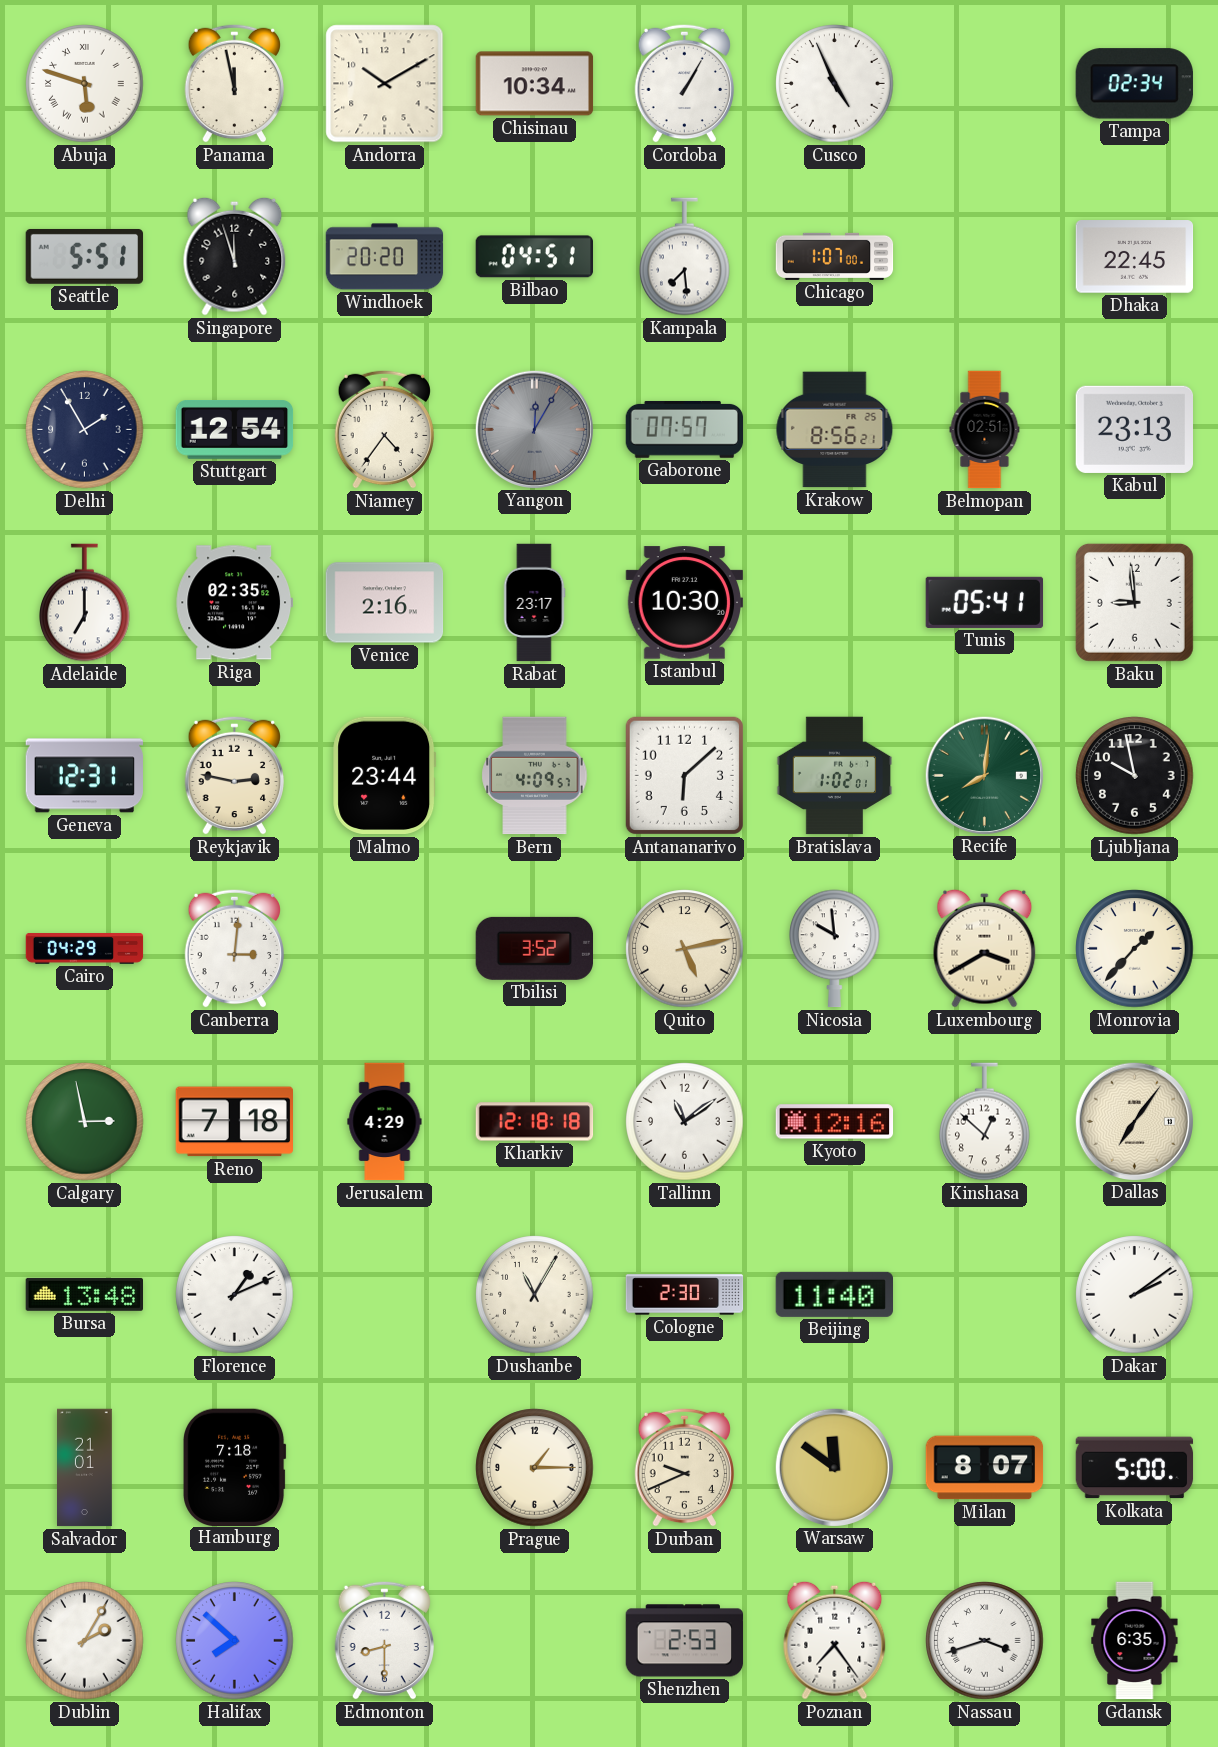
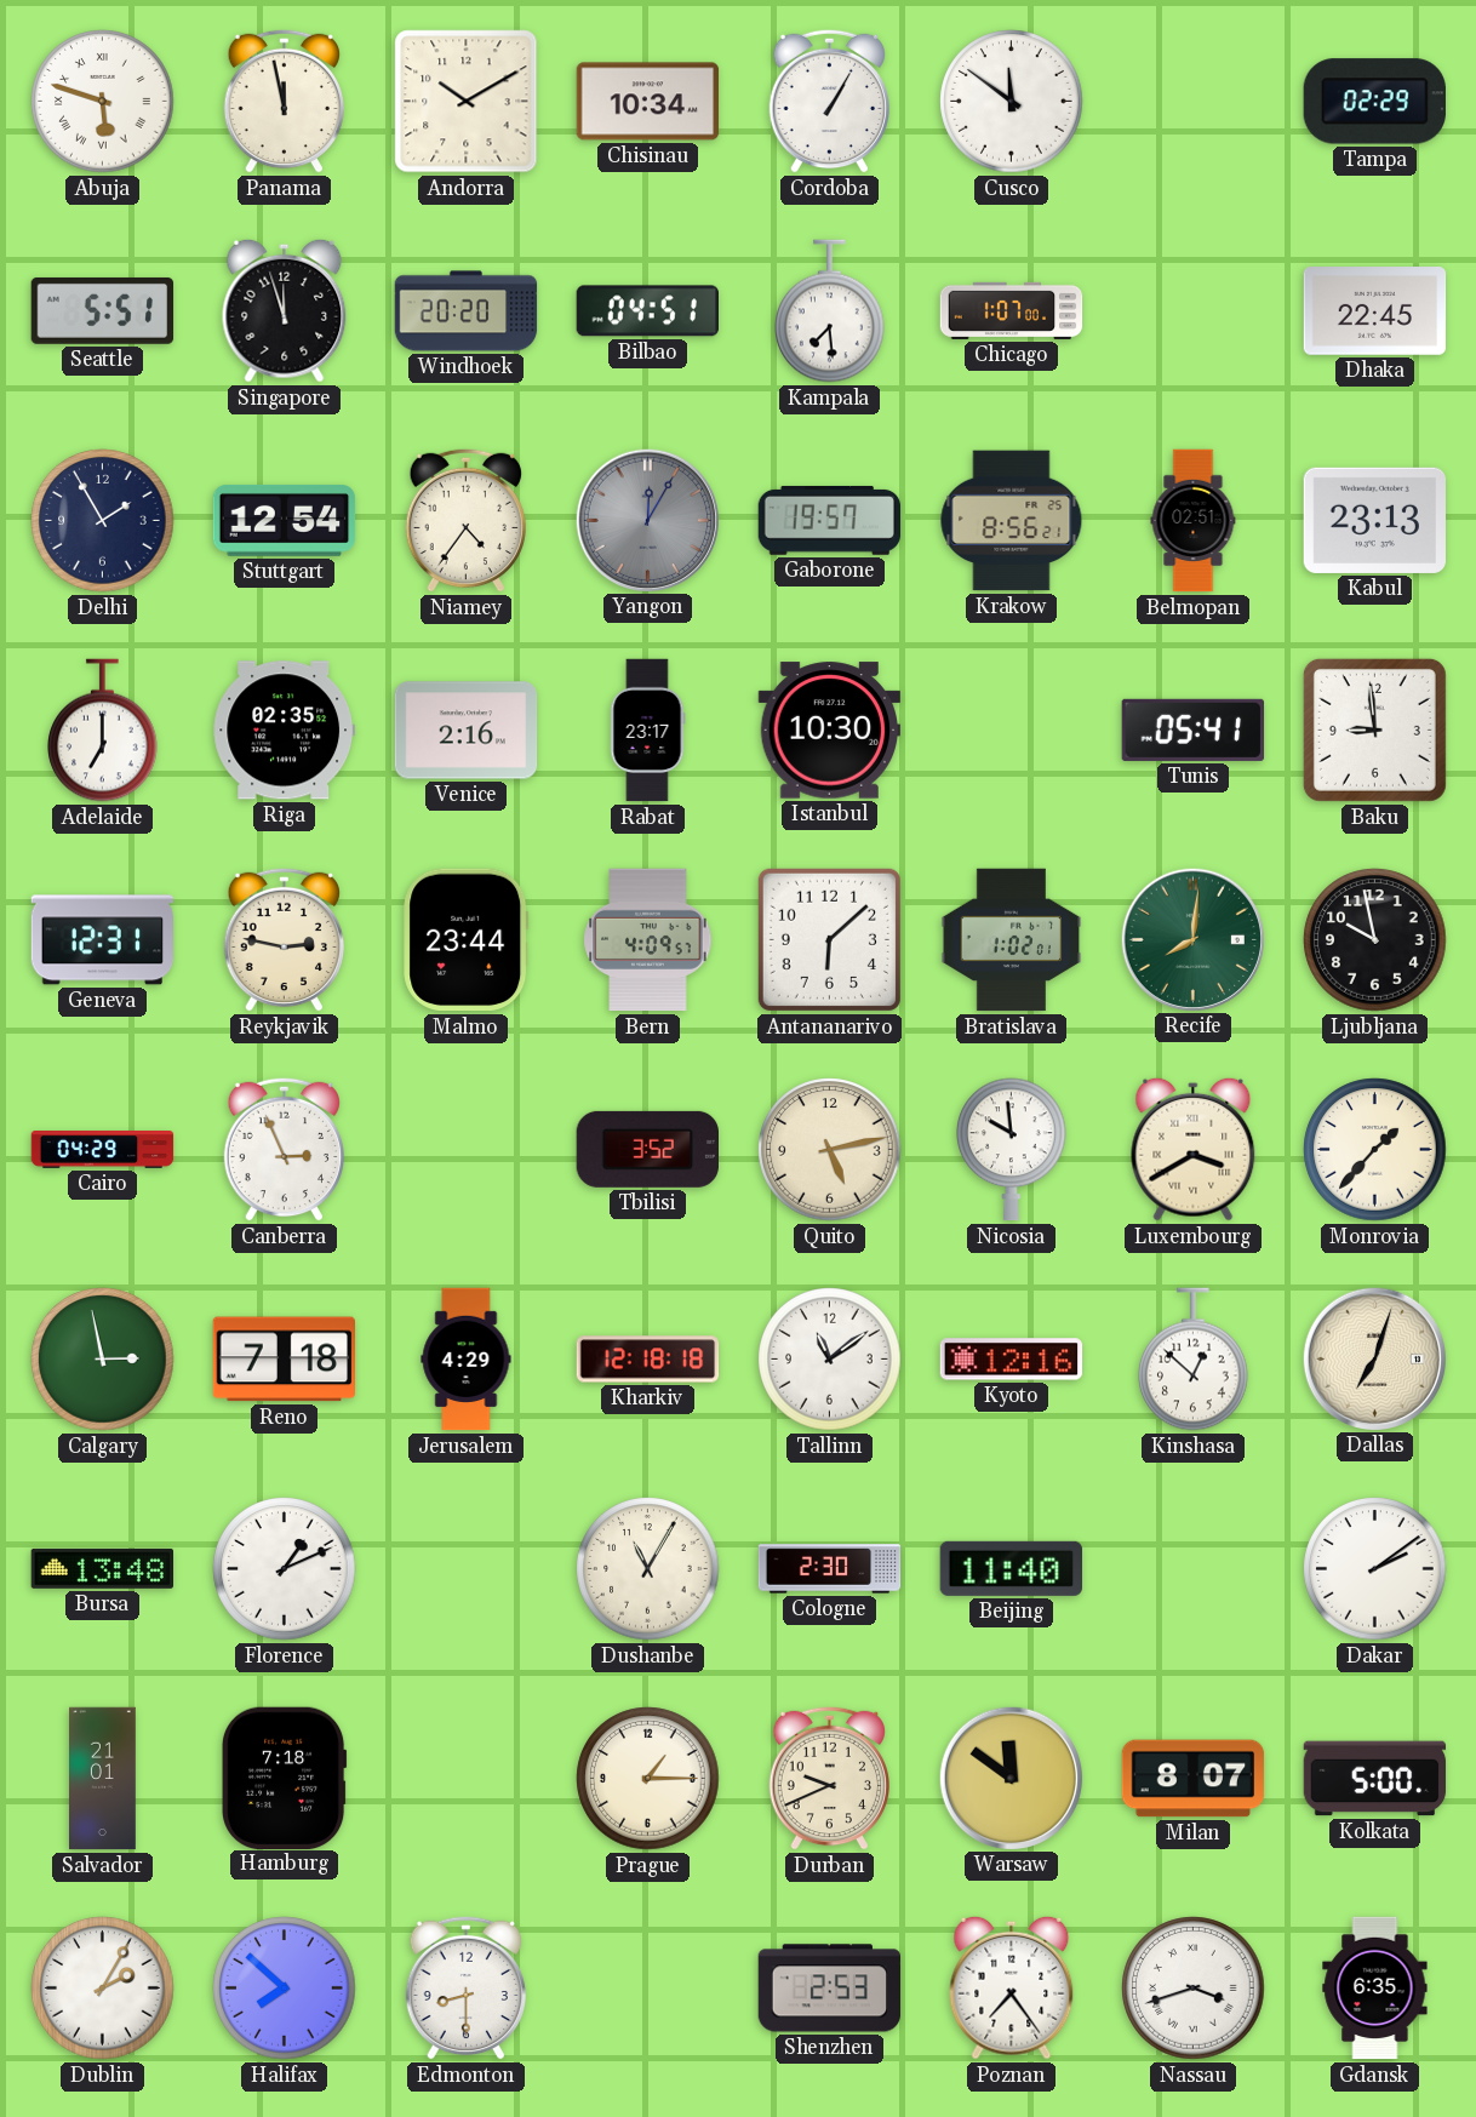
Cusco: 4:56 -> 11:51 (1012, 102)
Tampa: 02:34 -> 02:29 (1374, 102)
Gaborone: 07:57 -> 19:57 (830, 520)
Canberra: 3:01 -> 2:56 (284, 1149)
Dallas: 7:06 -> 7:03 (1374, 1358)
